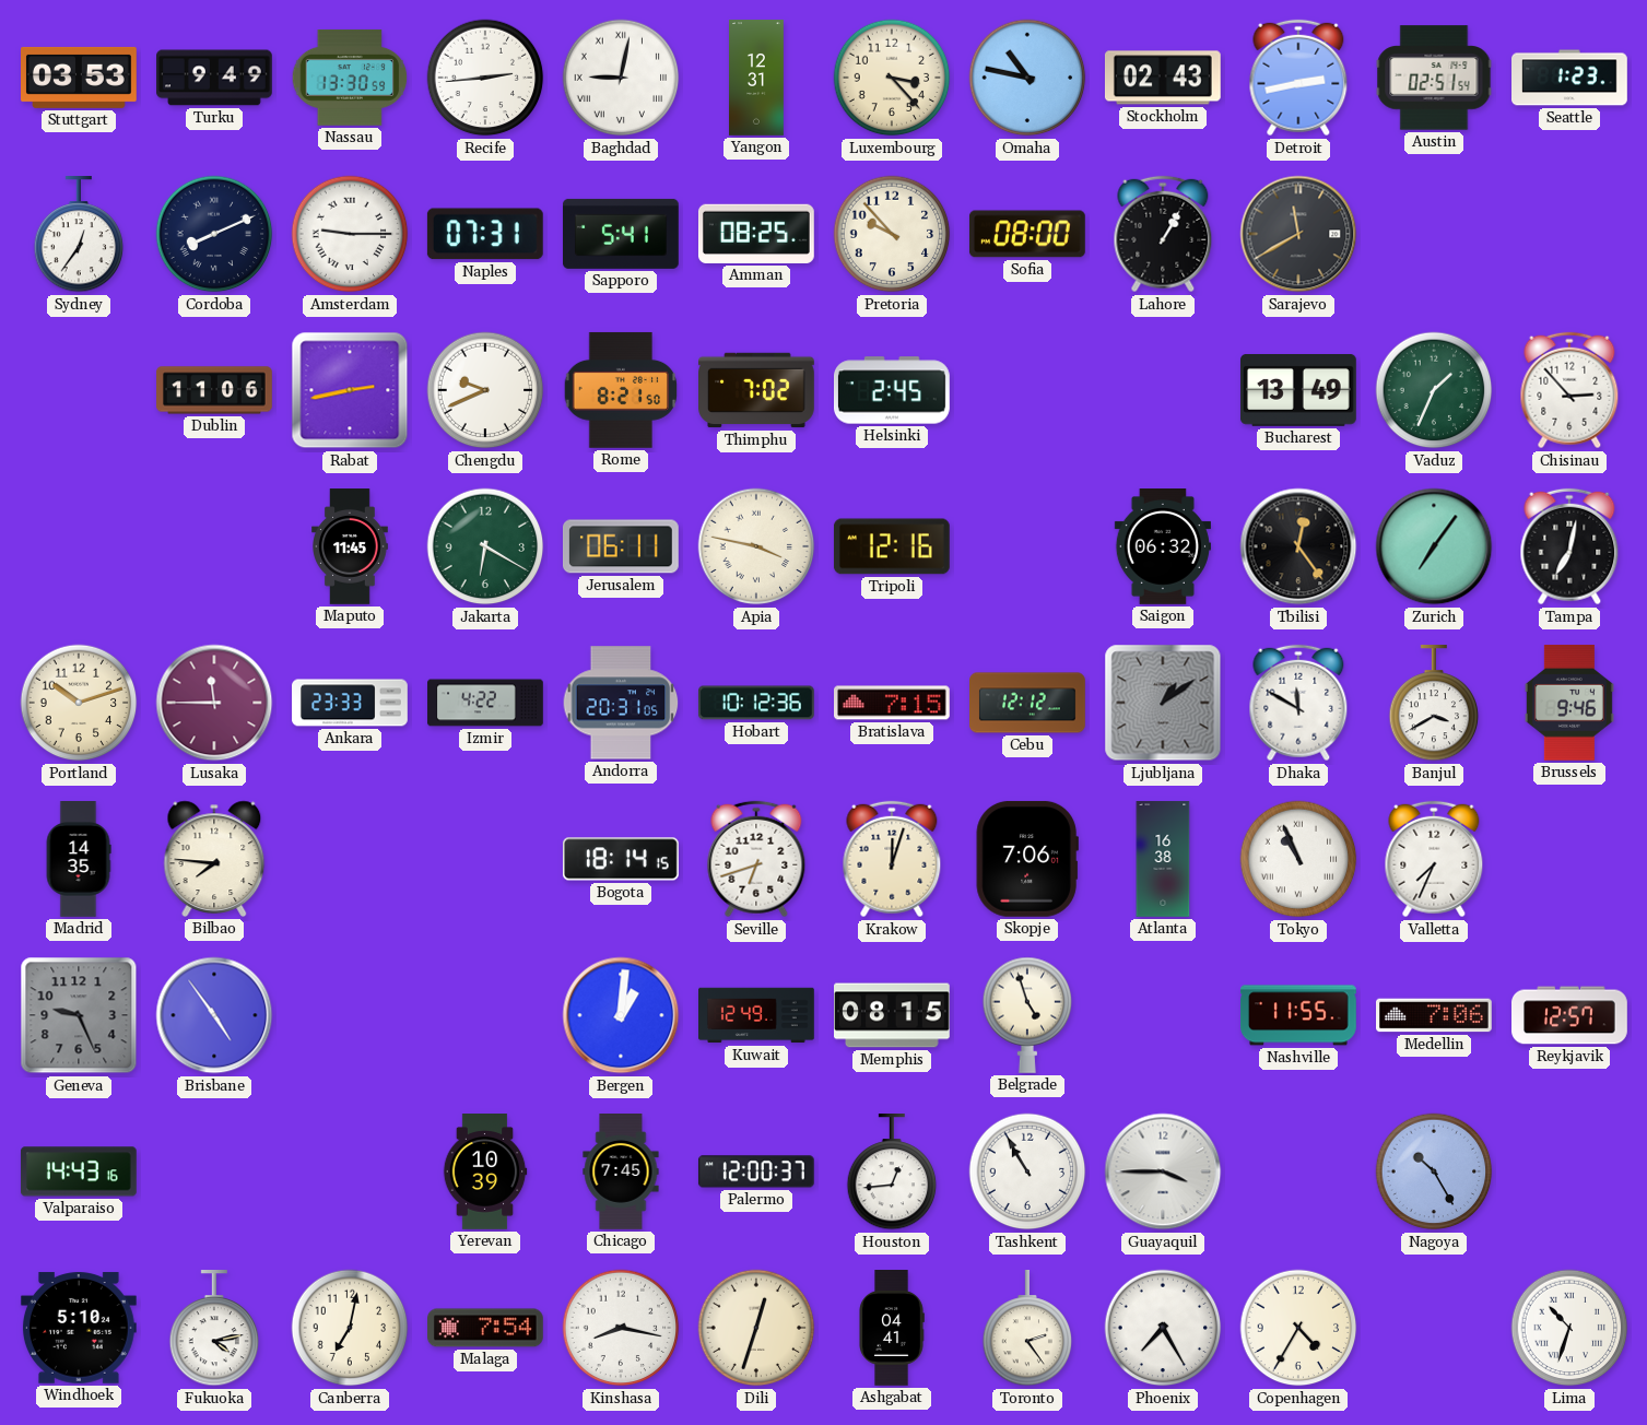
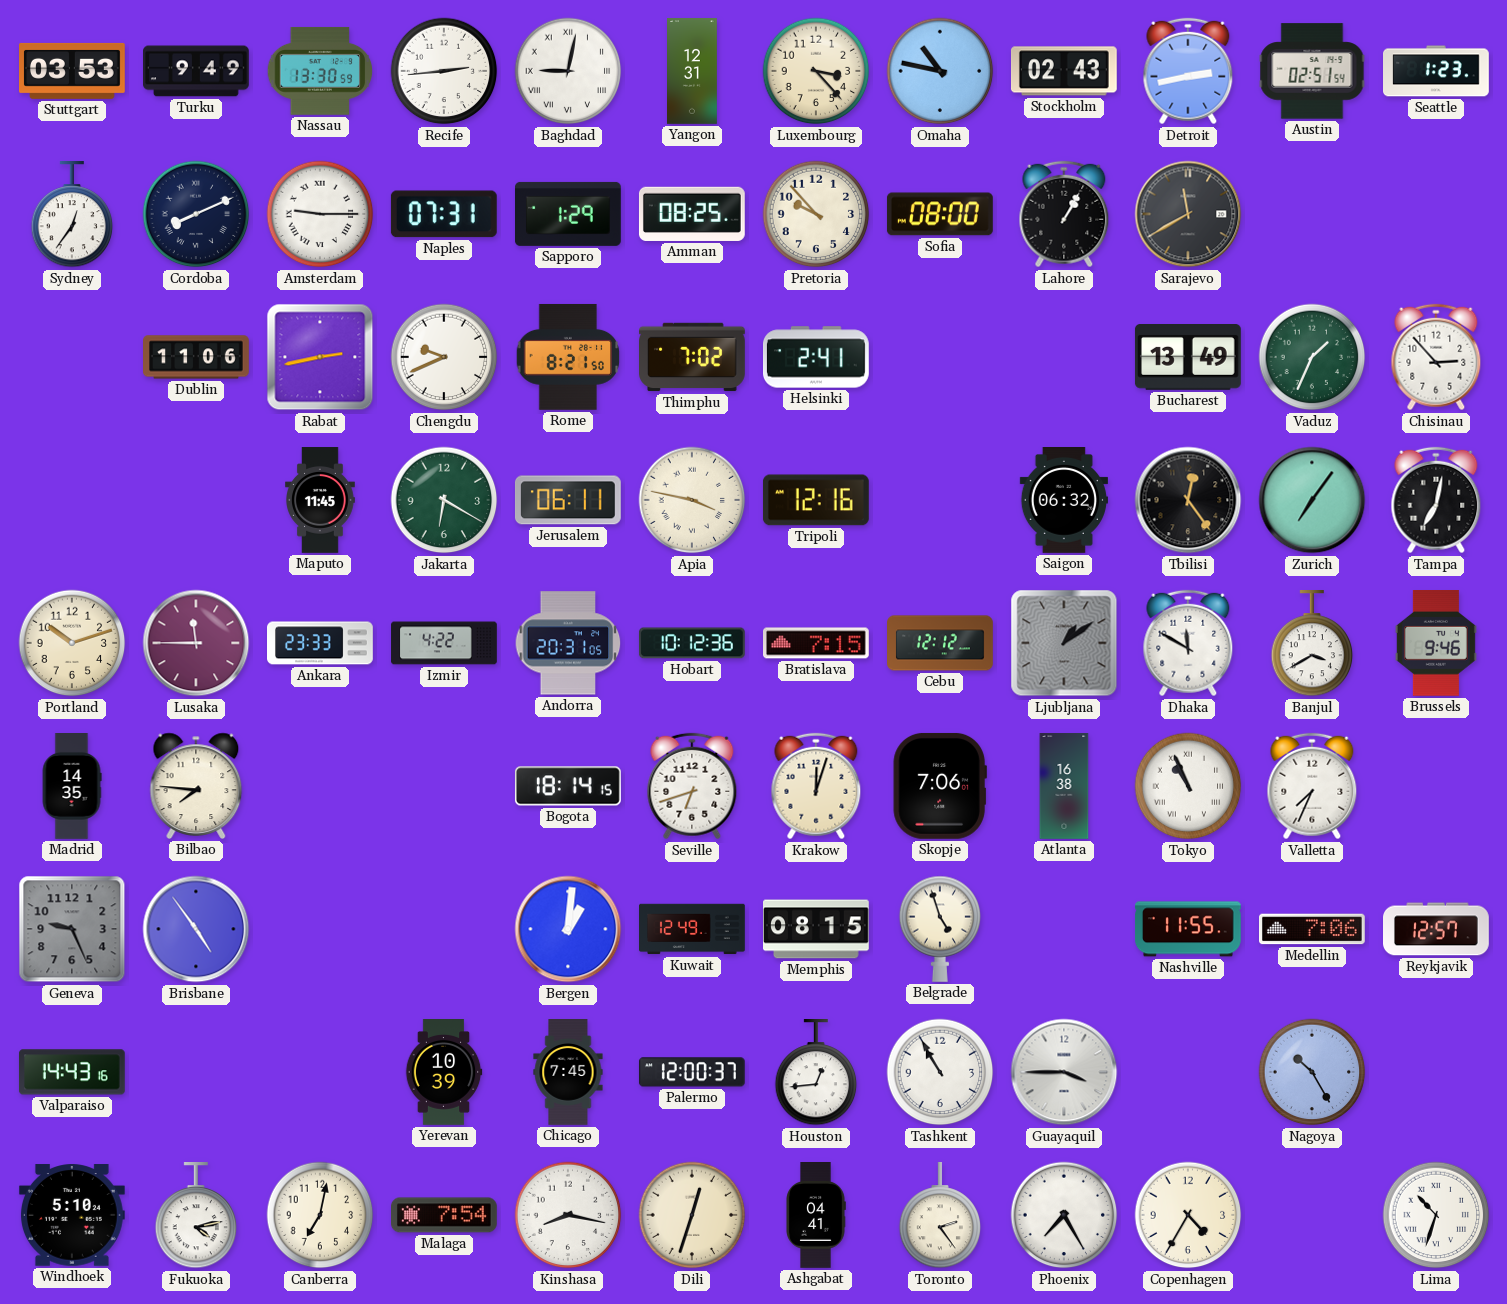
Sapporo: 5:41 -> 1:29 (569, 214)
Helsinki: 2:45 -> 2:41 (817, 357)
